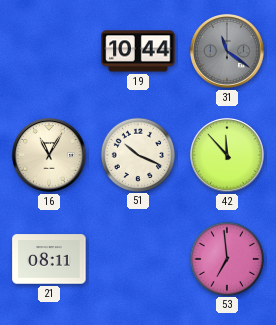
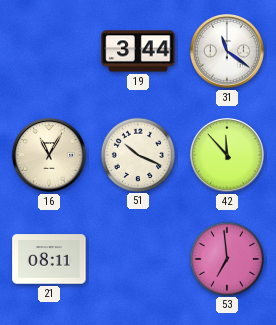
19: 10:44 -> 3:44 (138, 51)
31 dial: grey -> white (228, 52)
